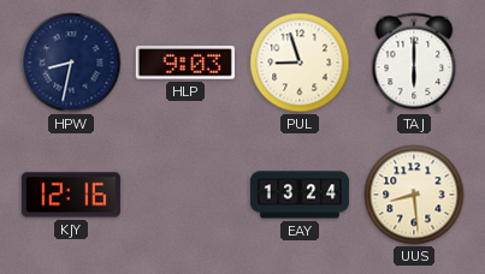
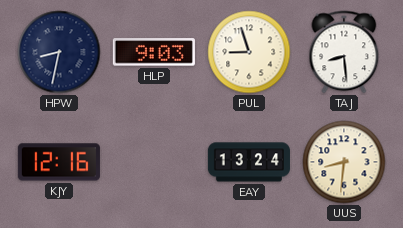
TAJ: 6:00 -> 8:29 (344, 52)
UUS: 8:29 -> 8:31 (344, 162)
